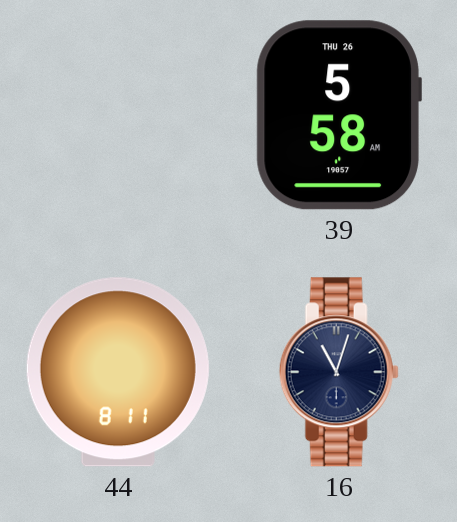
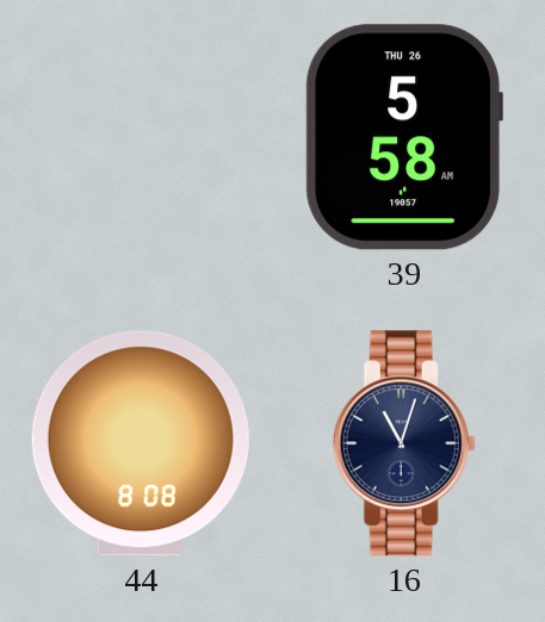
44: 8:11 -> 8:08 (141, 443)
